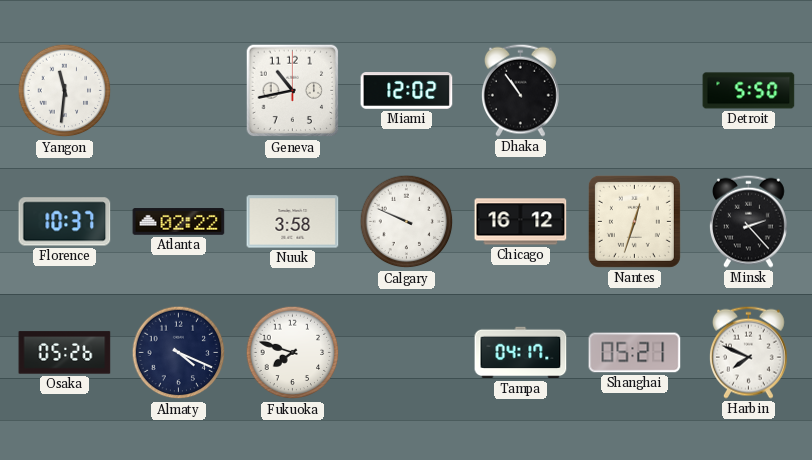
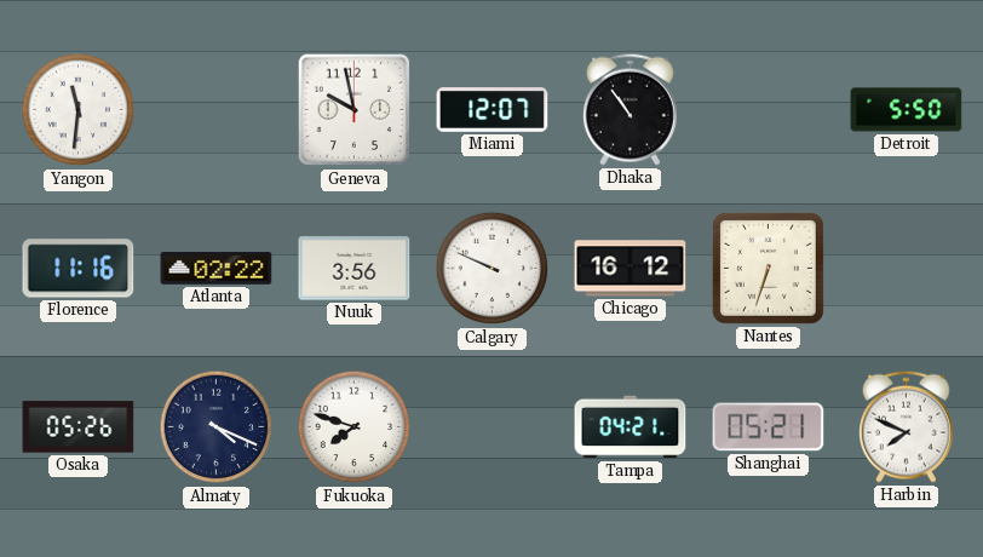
Geneva: 10:43 -> 9:58 (355, 110)
Miami: 12:02 -> 12:07 (493, 110)
Florence: 10:37 -> 11:16 (79, 269)
Nuuk: 3:58 -> 3:56 (355, 269)
Nantes: 12:33 -> 6:33 (768, 268)
Minsk: 2:23 -> none (748, 221)
Tampa: 04:17 -> 04:21 (631, 427)
